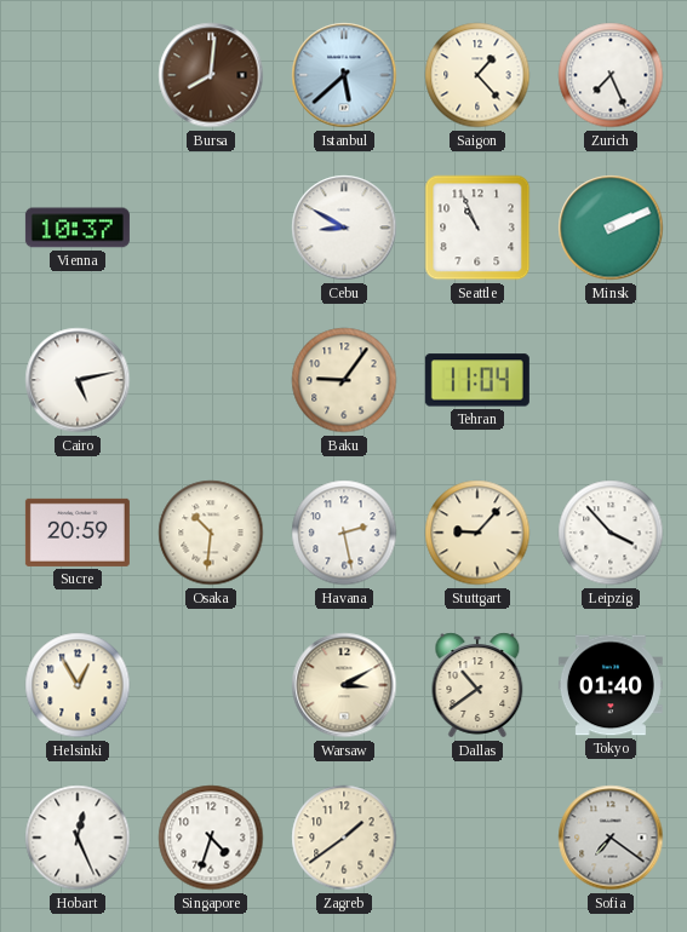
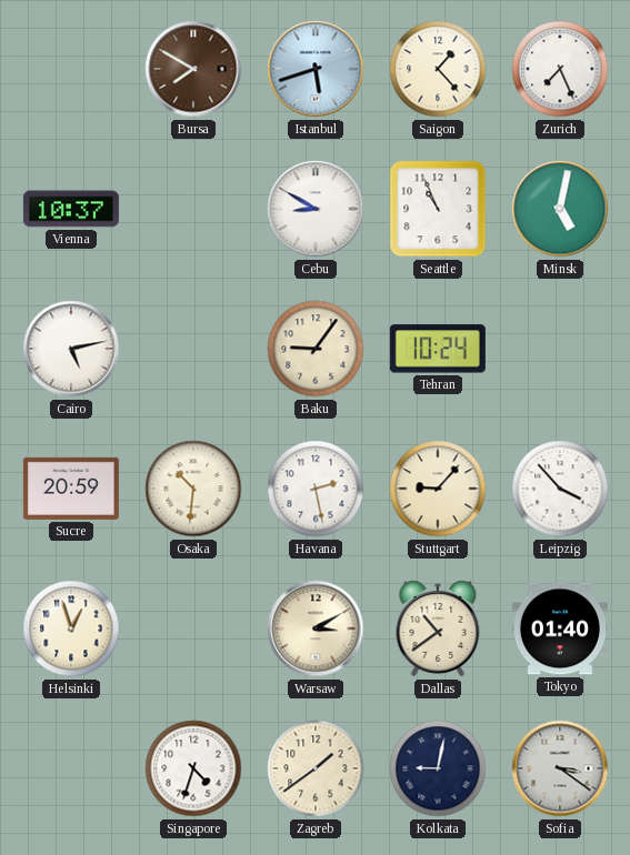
Bursa: 8:01 -> 7:50 (193, 69)
Istanbul: 5:38 -> 5:42 (316, 69)
Minsk: 2:11 -> 5:02 (560, 209)
Tehran: 11:04 -> 10:24 (438, 349)
Helsinki: 12:55 -> 12:57 (71, 628)
Hobart: 12:26 -> none (78, 838)
Kolkata: none -> 9:02 (438, 768)
Sofia: 7:21 -> 3:21 (560, 768)
